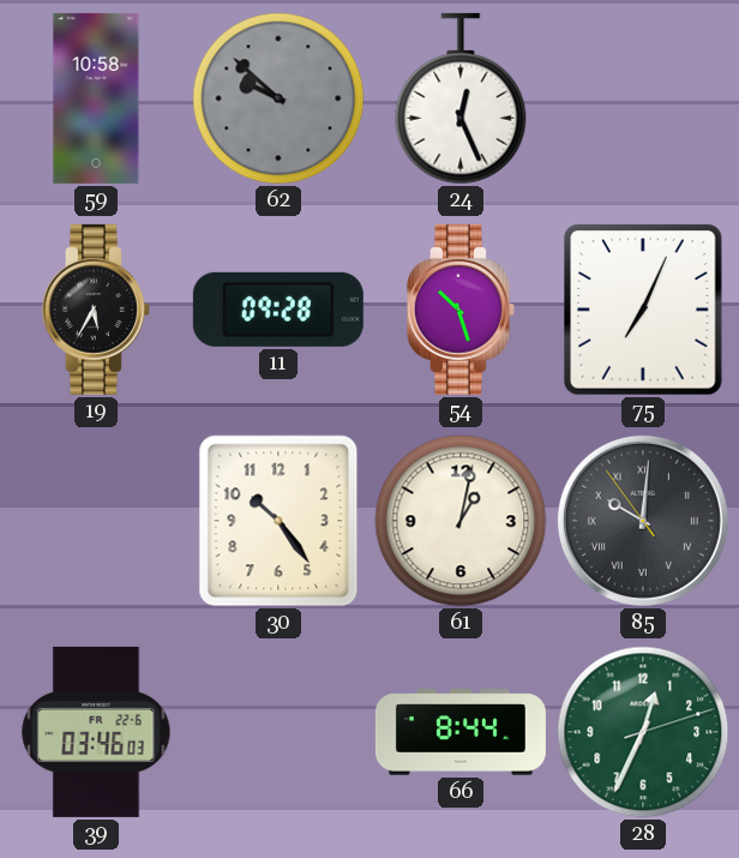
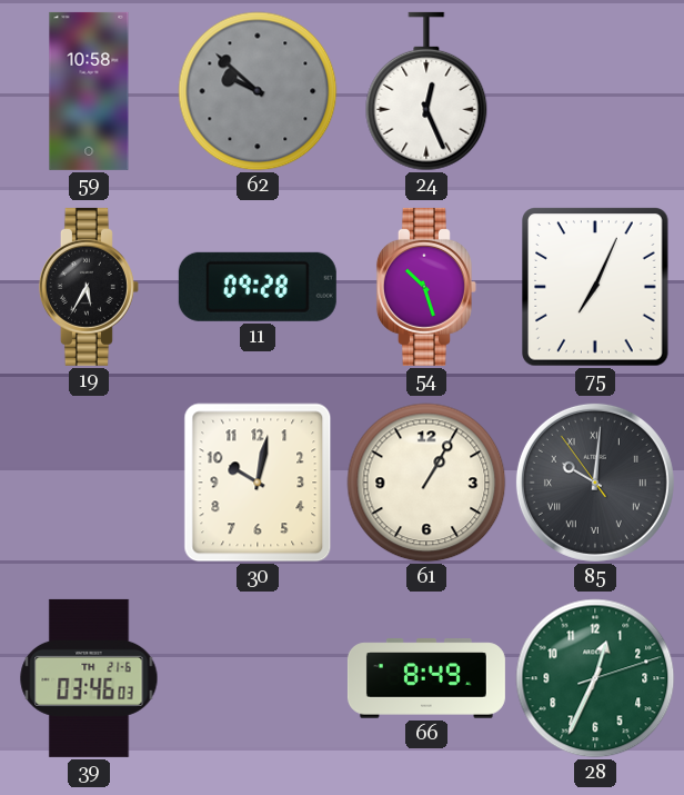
30: 10:24 -> 10:02 (258, 483)
61: 1:02 -> 1:05 (426, 483)
39 date: FR 22-6 -> TH 21-6 (89, 678)
66: 8:44 -> 8:49 (426, 678)
